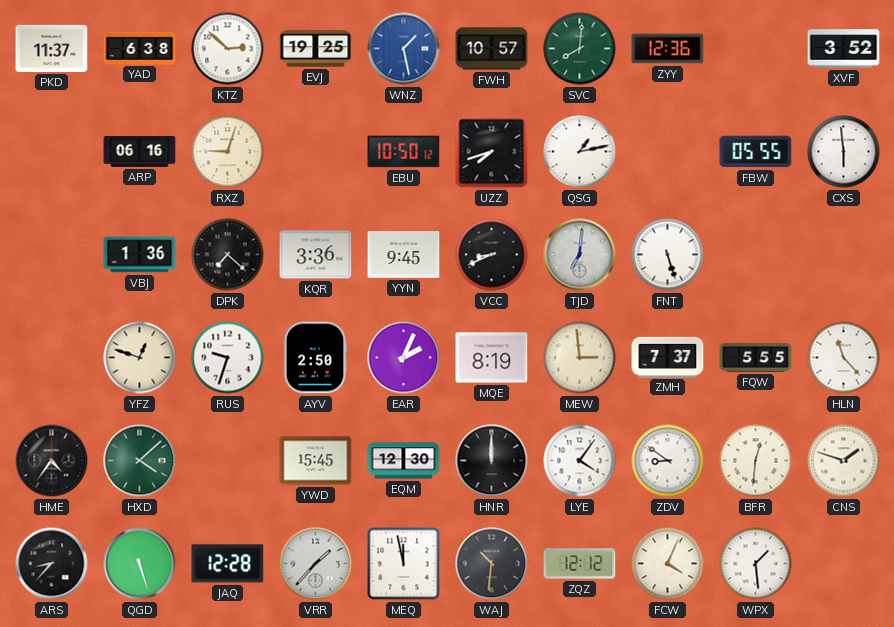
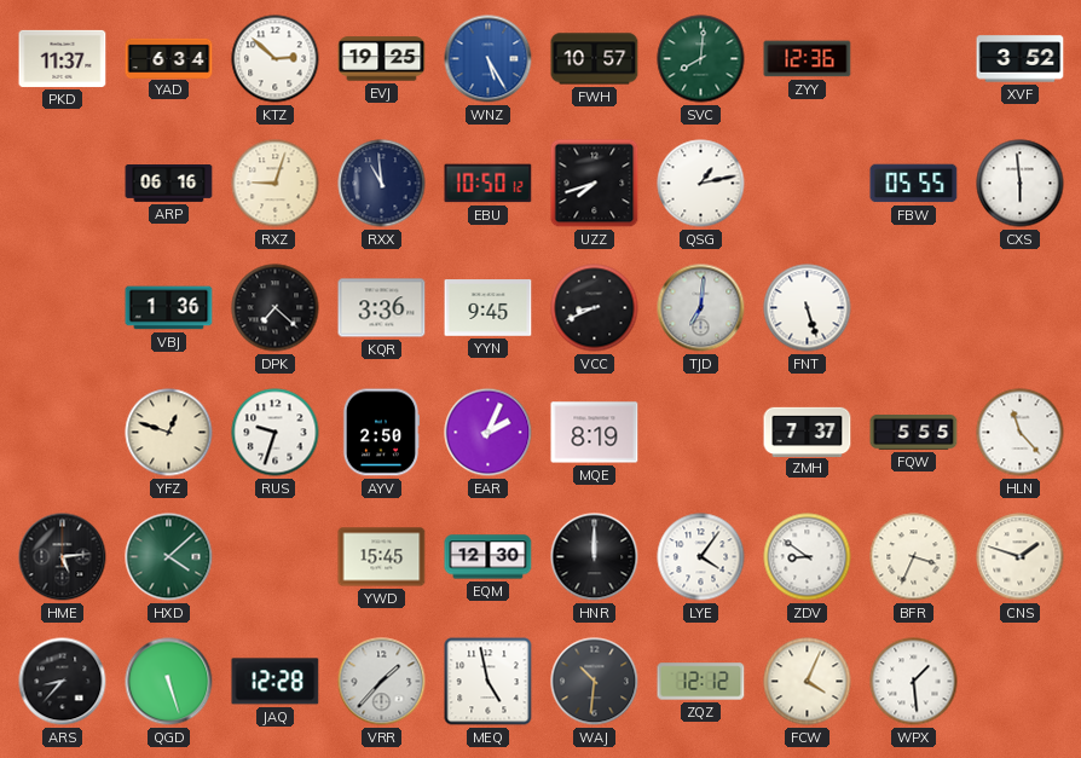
YAD: 6:38 -> 6:34 (169, 58)
WNZ: 1:28 -> 5:25 (489, 59)
RXX: none -> 10:59 (382, 184)
MEW: 2:59 -> none (580, 358)
HME: 4:36 -> 5:14 (63, 557)
BFR: 12:31 -> 3:34 (914, 557)
MEQ: 11:58 -> 4:58 (489, 682)
